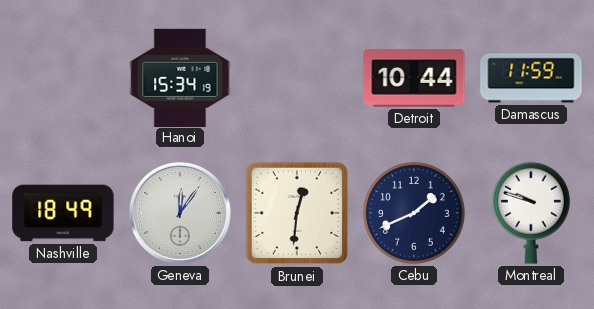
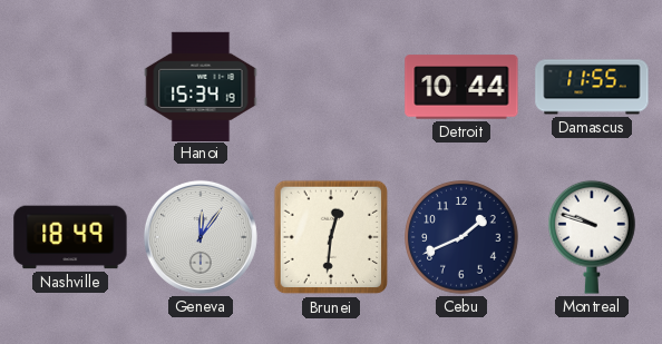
Damascus: 11:59 -> 11:55 (592, 87)
